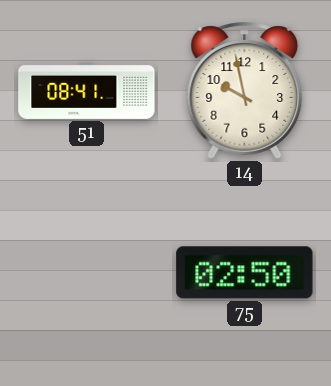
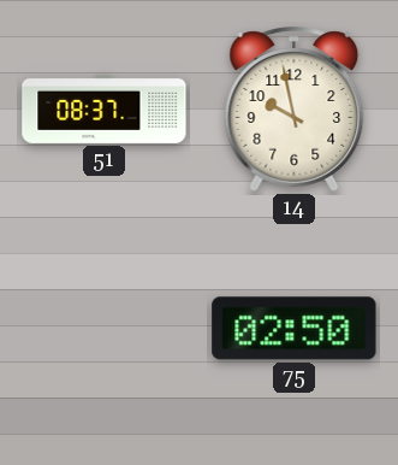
51: 08:41 -> 08:37 (105, 108)
